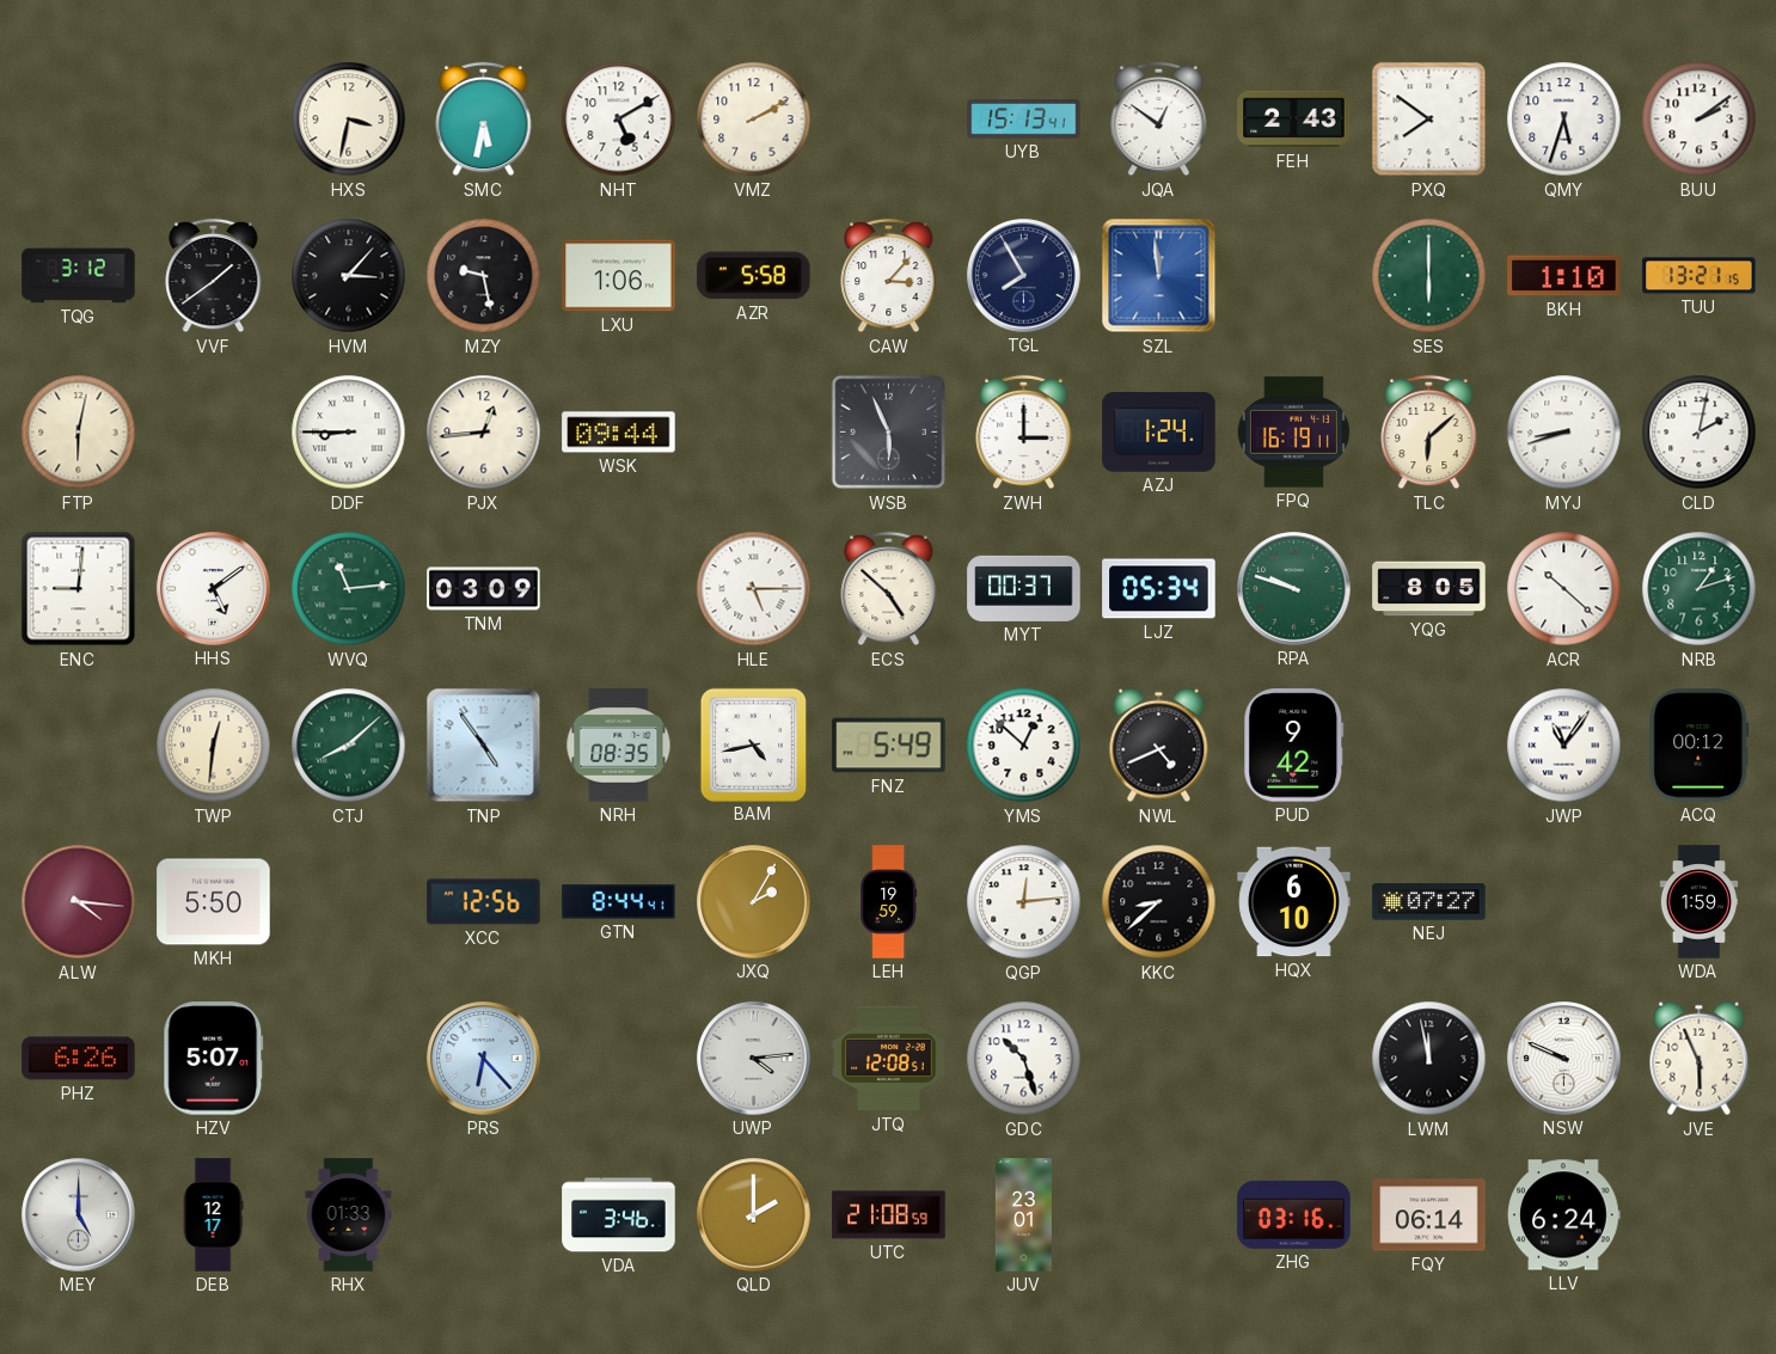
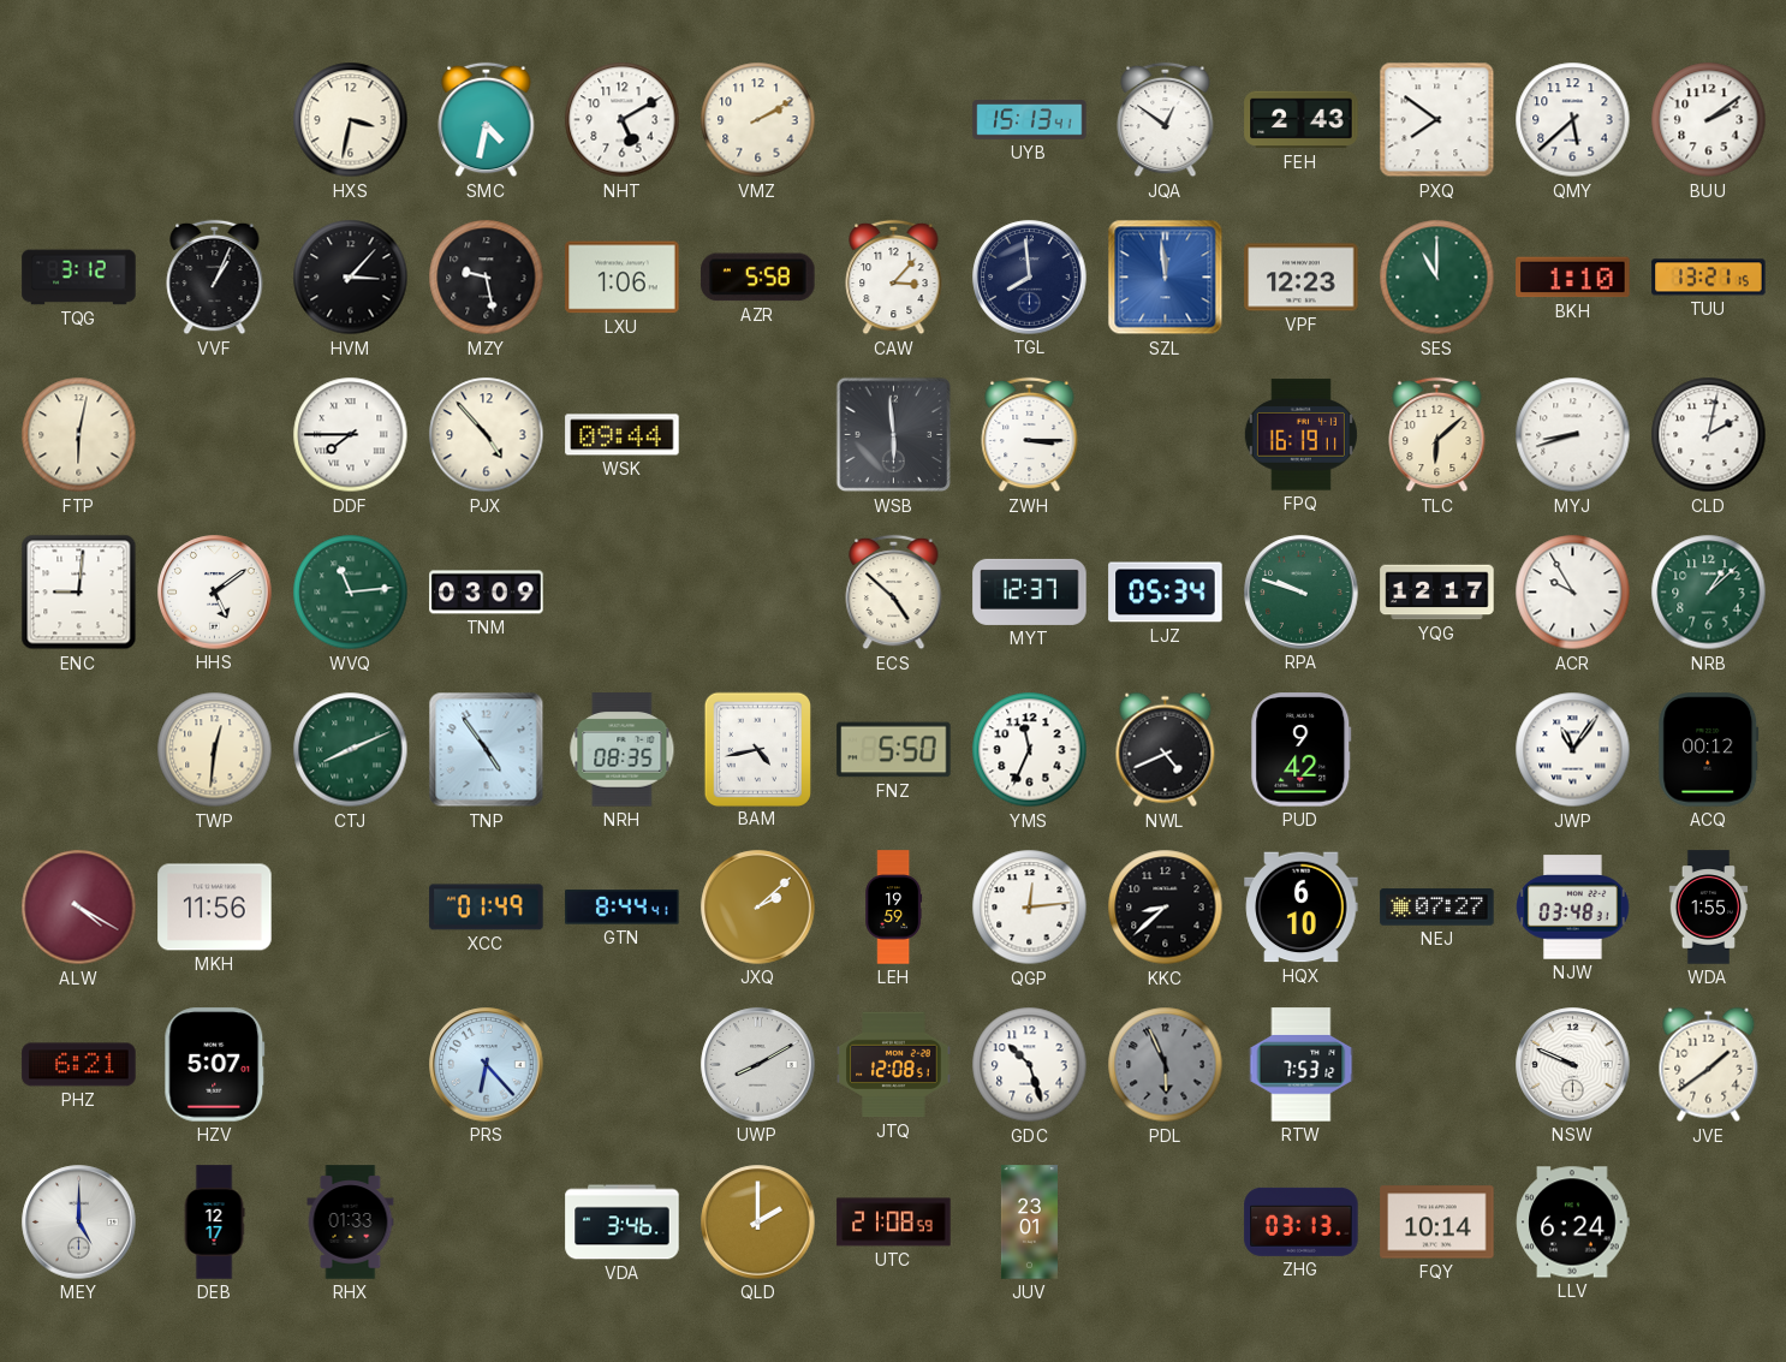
SMC: 5:32 -> 4:32 (487, 120)
QMY: 5:33 -> 5:38 (1573, 120)
VVF: 1:39 -> 1:04 (215, 278)
TGL: 7:55 -> 7:59 (1030, 278)
VPF: none -> 12:23 (1302, 278)
SES: 6:00 -> 11:00 (1437, 278)
DDF: 8:45 -> 7:45 (351, 435)
PJX: 12:44 -> 4:53 (487, 435)
WSB: 5:56 -> 5:59 (894, 435)
ZWH: 3:00 -> 3:15 (1030, 435)
AZJ: 1:24 -> none (1159, 433)
HLE: 5:15 -> none (754, 589)
MYT: 00:37 -> 12:37 (1030, 591)
YQG: 8:05 -> 12:17 (1437, 593)
ACR: 10:22 -> 9:55 (1573, 593)
NRB: 1:12 -> 1:08 (1709, 593)
CTJ: 8:08 -> 8:11 (351, 750)
FNZ: 5:49 -> 5:50 (894, 750)
YMS: 12:52 -> 11:34 (1030, 750)
ALW: 4:16 -> 4:20 (79, 908)
MKH: 5:50 -> 11:56 (215, 908)
XCC: 12:56 -> 01:49 (487, 908)
JXQ: 2:05 -> 2:08 (758, 908)
NJW: none -> 03:48 (1573, 908)
WDA: 1:59 -> 1:55 (1709, 908)
PHZ: 6:26 -> 6:21 (79, 1065)
UWP: 4:14 -> 8:10 (758, 1065)
PDL: none -> 5:56 (1166, 1065)
RTW: none -> 7:53 (1302, 1065)
LWM: 11:58 -> none (1429, 1059)
JVE: 5:56 -> 1:39 (1709, 1065)
ZHG: 03:16 -> 03:13 (1302, 1221)
FQY: 06:14 -> 10:14 (1437, 1223)
